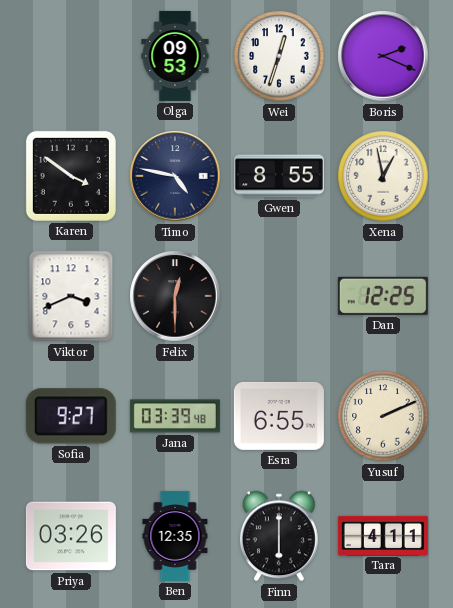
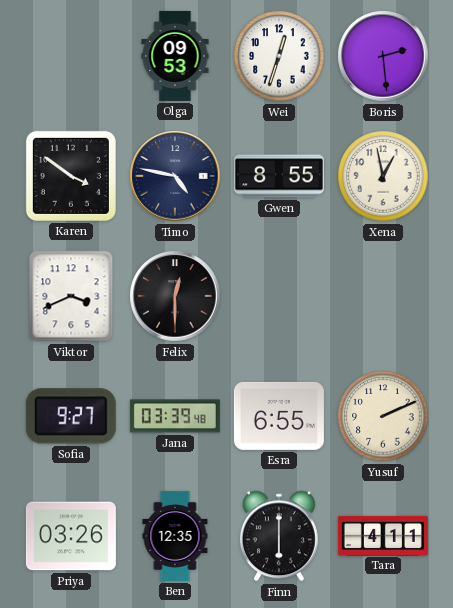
Boris: 2:19 -> 2:29 (383, 56)
Dan: 12:25 -> none (383, 296)
